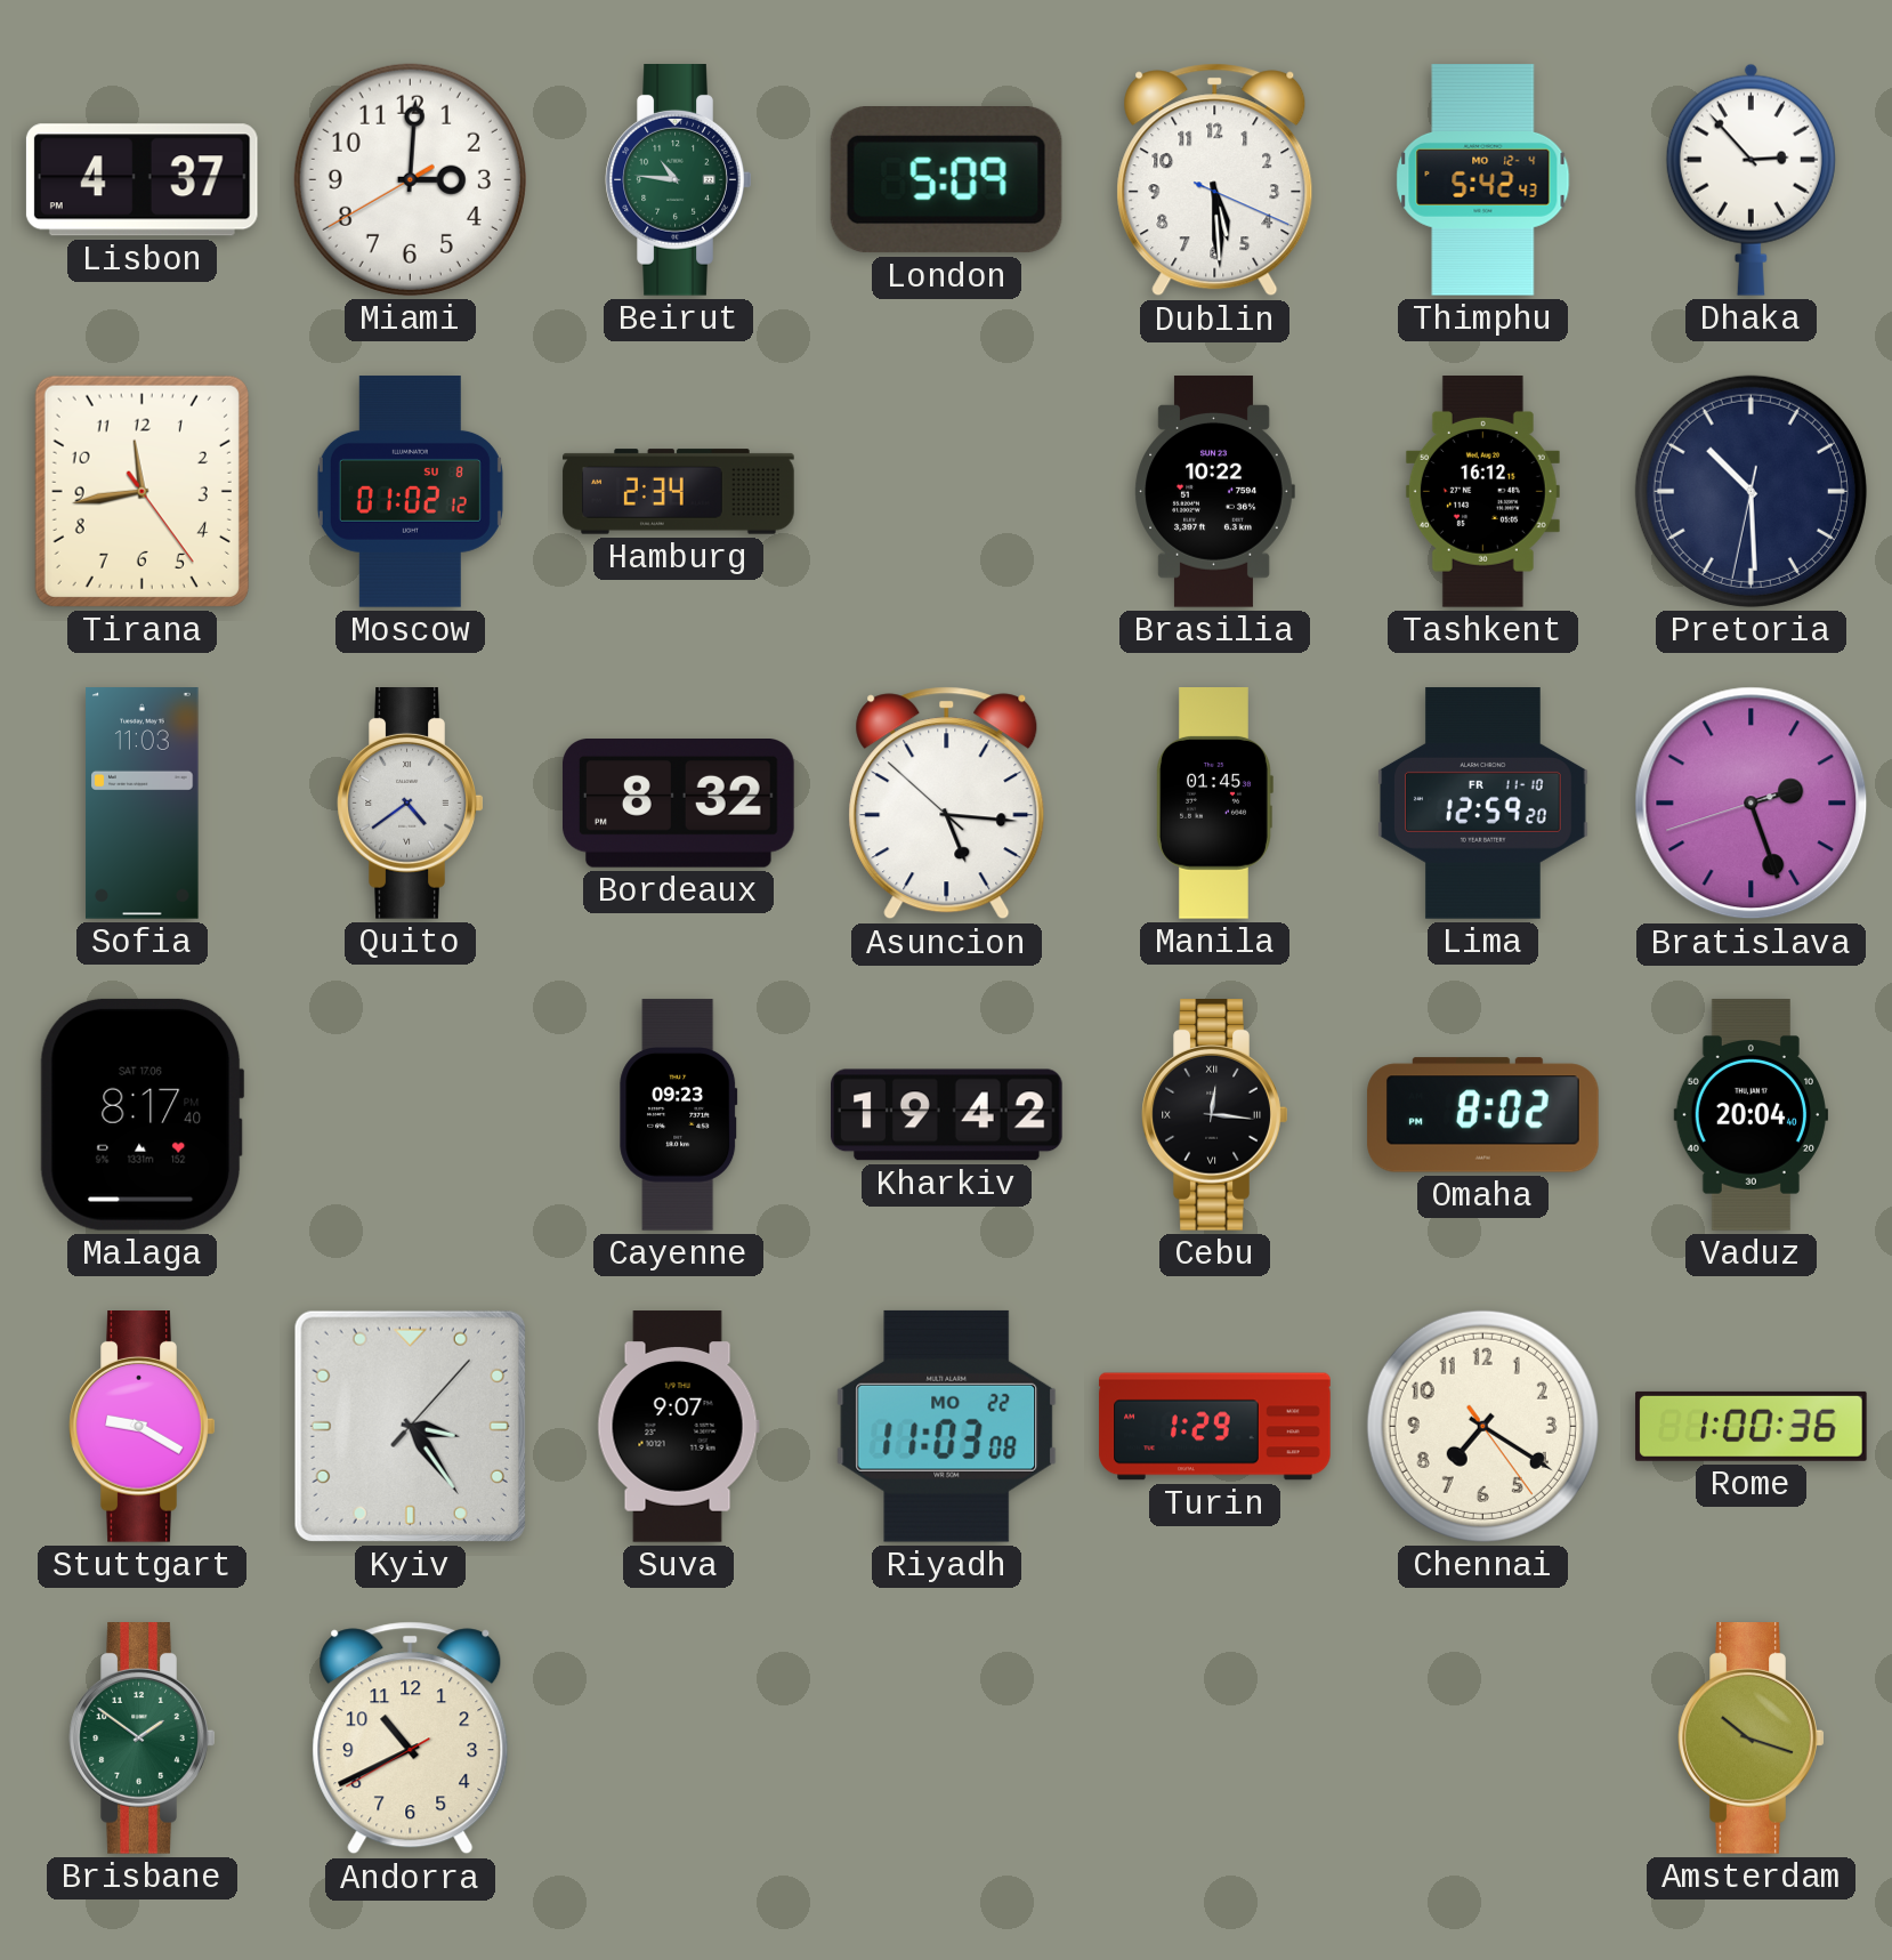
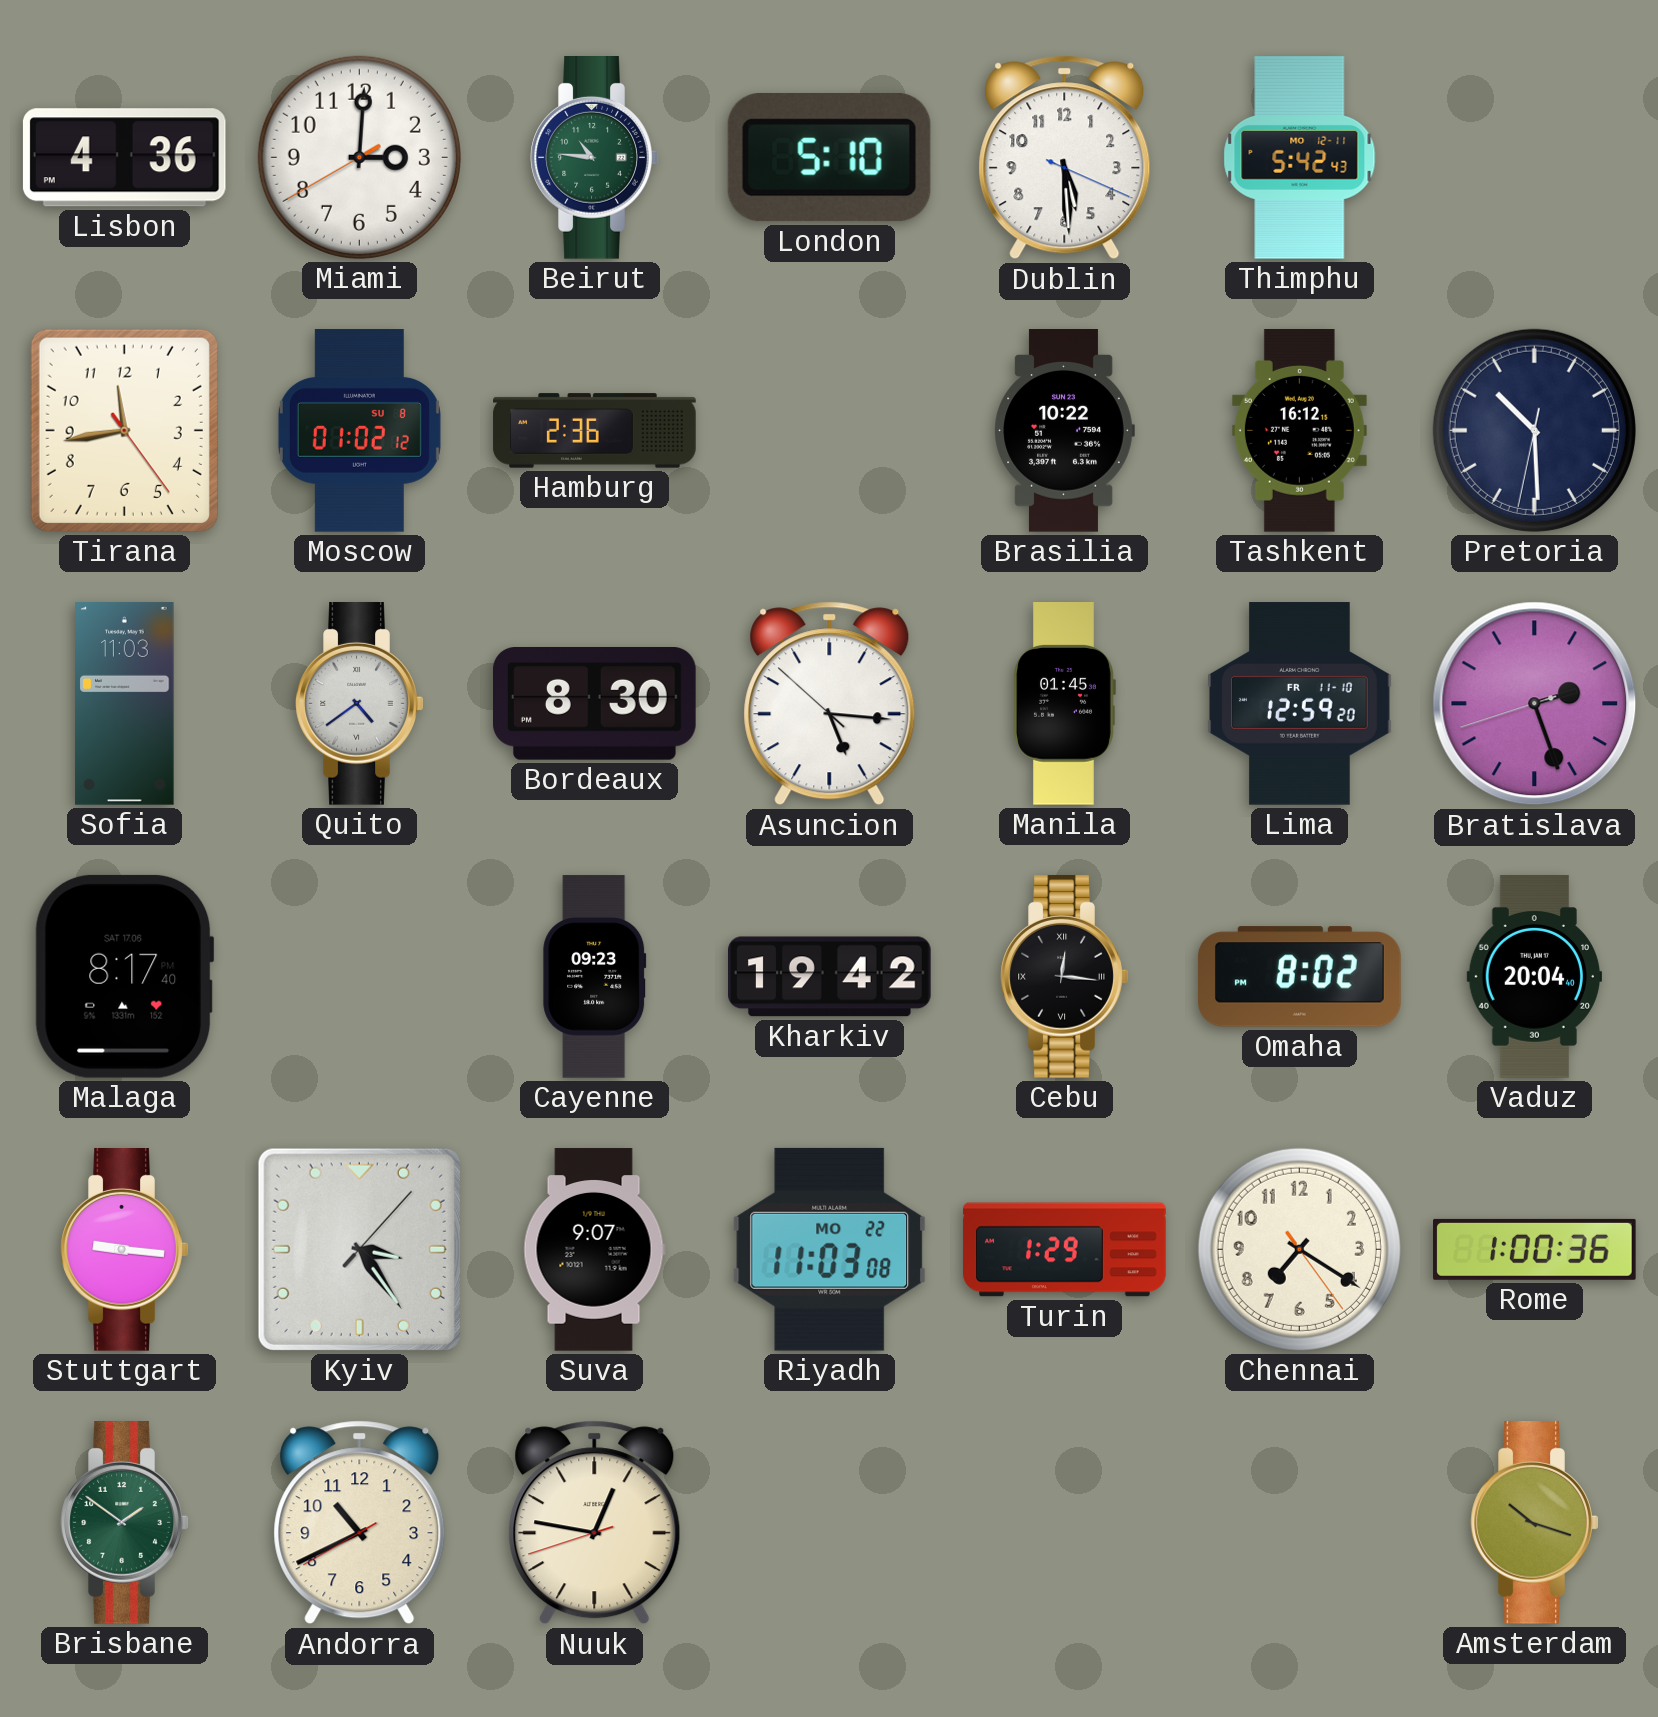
Lisbon: 4:37 -> 4:36 (124, 158)
London: 5:09 -> 5:10 (829, 158)
Thimphu date: MO 12-4 -> MO 12-11 (1300, 158)
Dhaka: 2:53 -> none (1750, 179)
Hamburg: 2:34 -> 2:36 (595, 431)
Bordeaux: 8:32 -> 8:30 (595, 704)
Stuttgart: 9:20 -> 9:16 (125, 1250)
Nuuk: none -> 12:46 (595, 1523)
